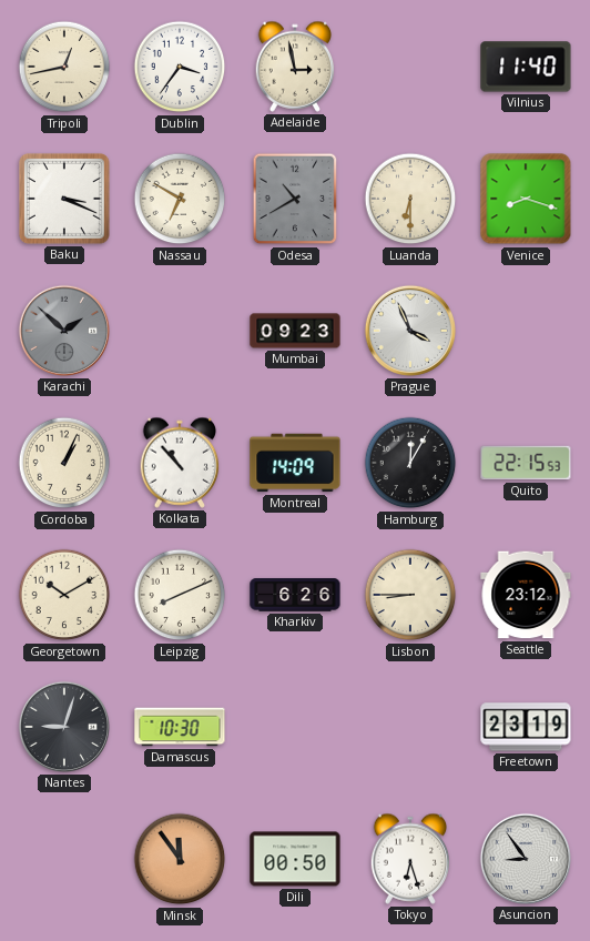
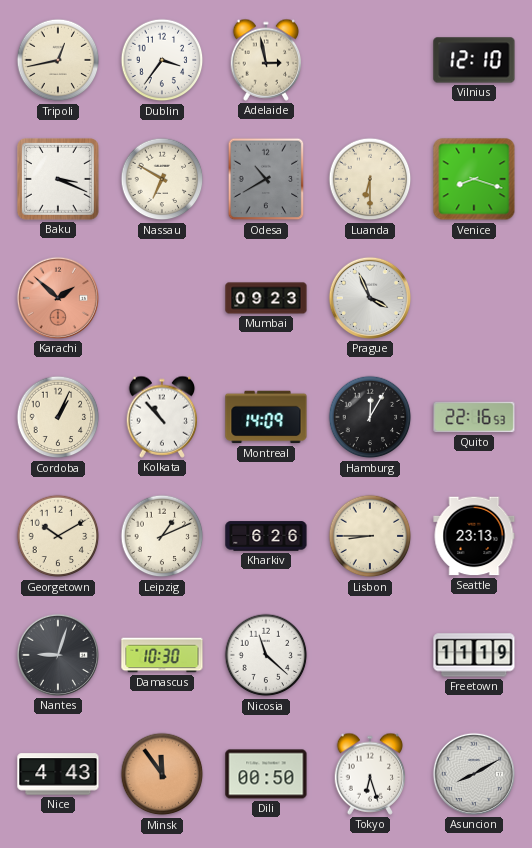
Vilnius: 11:40 -> 12:10 (474, 60)
Karachi dial: grey -> salmon (58, 298)
Quito: 22:15 -> 22:16 (474, 417)
Leipzig: 8:11 -> 1:11 (162, 536)
Seattle: 23:12 -> 23:13 (474, 536)
Nicosia: none -> 11:22 (266, 655)
Freetown: 23:19 -> 11:19 (474, 655)
Nice: none -> 4:43 (58, 774)
Asuncion: 8:54 -> 8:10 (474, 774)
